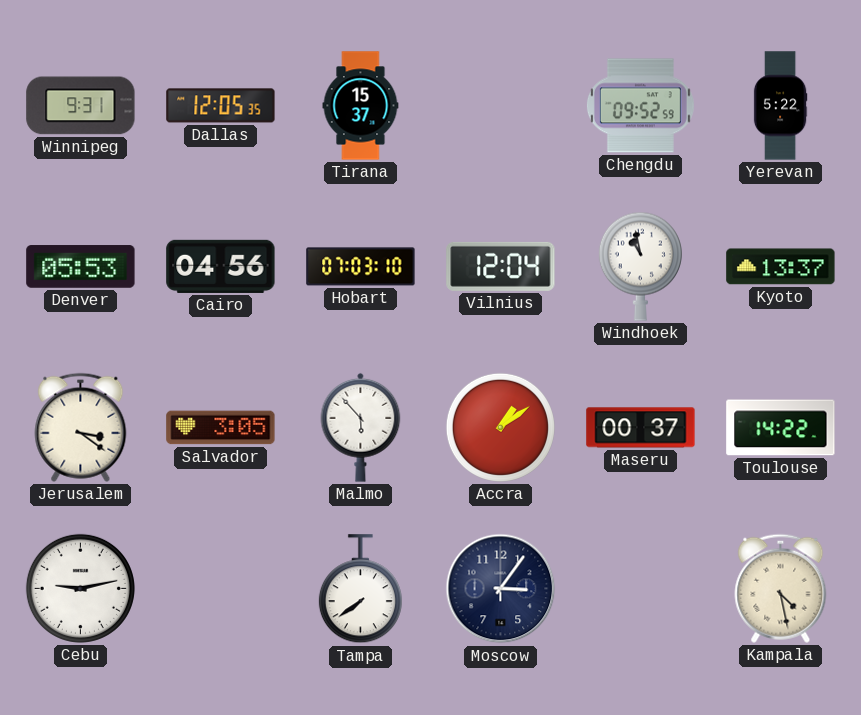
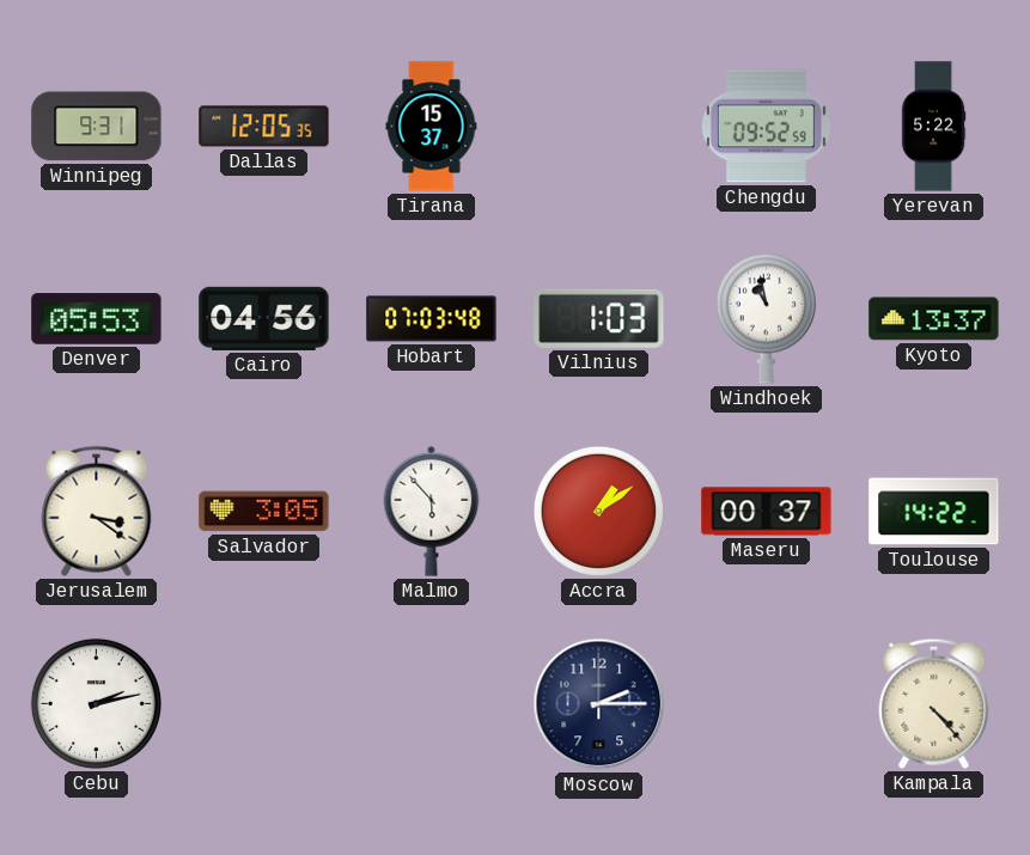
Hobart: 07:03:10 -> 07:03:48 (432, 319)
Vilnius: 12:04 -> 1:03 (599, 318)
Cebu: 9:13 -> 2:13 (96, 703)
Tampa: 7:39 -> none (360, 589)
Moscow: 3:06 -> 2:15 (599, 704)
Kampala: 4:28 -> 4:23 (934, 703)
